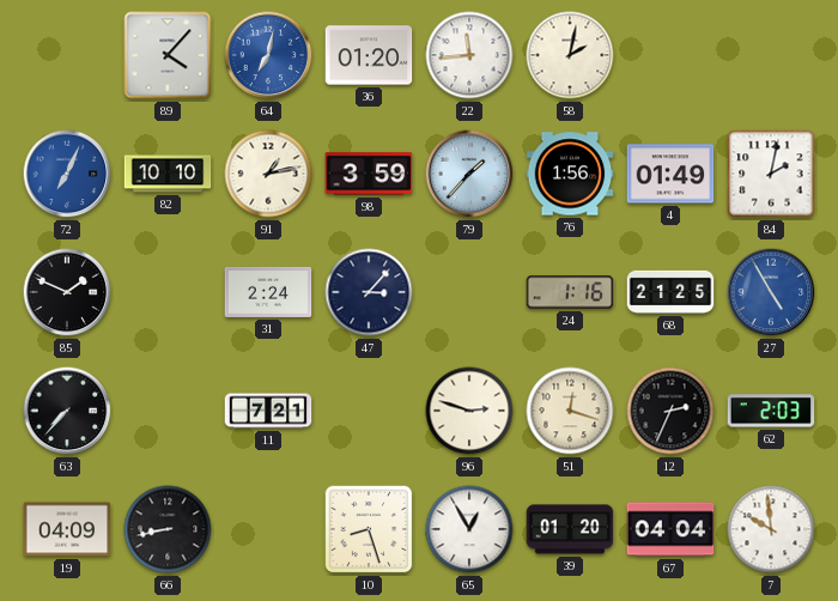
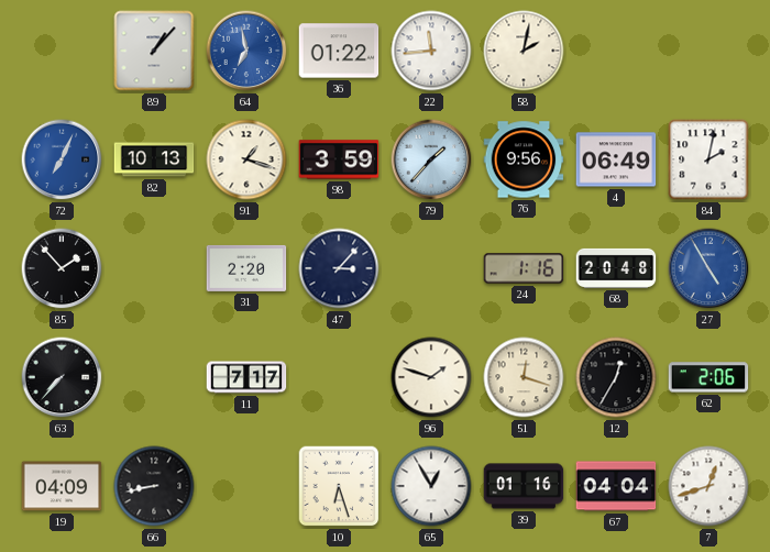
89: 4:07 -> 1:07 (154, 51)
64: 7:02 -> 6:58 (246, 51)
36: 01:20 -> 01:22 (339, 51)
82: 10:10 -> 10:13 (154, 159)
91: 1:13 -> 1:18 (246, 159)
76: 1:56 -> 9:56 (524, 159)
4: 01:49 -> 06:49 (616, 159)
85: 1:49 -> 1:53 (62, 268)
31: 2:24 -> 2:20 (246, 268)
68: 21:25 -> 20:48 (616, 268)
11: 7:21 -> 7:17 (246, 377)
96: 2:48 -> 1:48 (431, 377)
12: 2:34 -> 12:35 (616, 377)
62: 2:03 -> 2:06 (708, 377)
10: 8:27 -> 6:27 (339, 486)
39: 01:20 -> 01:16 (524, 486)
7: 9:59 -> 12:42 (708, 486)
